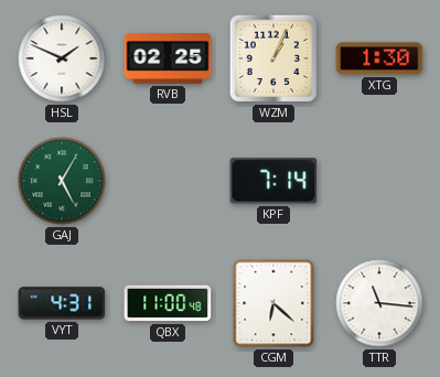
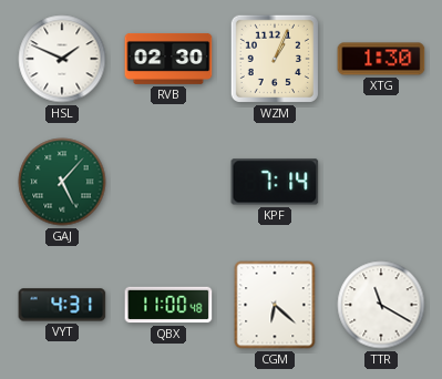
RVB: 02:25 -> 02:30 (168, 59)
GAJ: 5:05 -> 5:07 (62, 182)
TTR: 11:16 -> 11:20 (381, 305)
